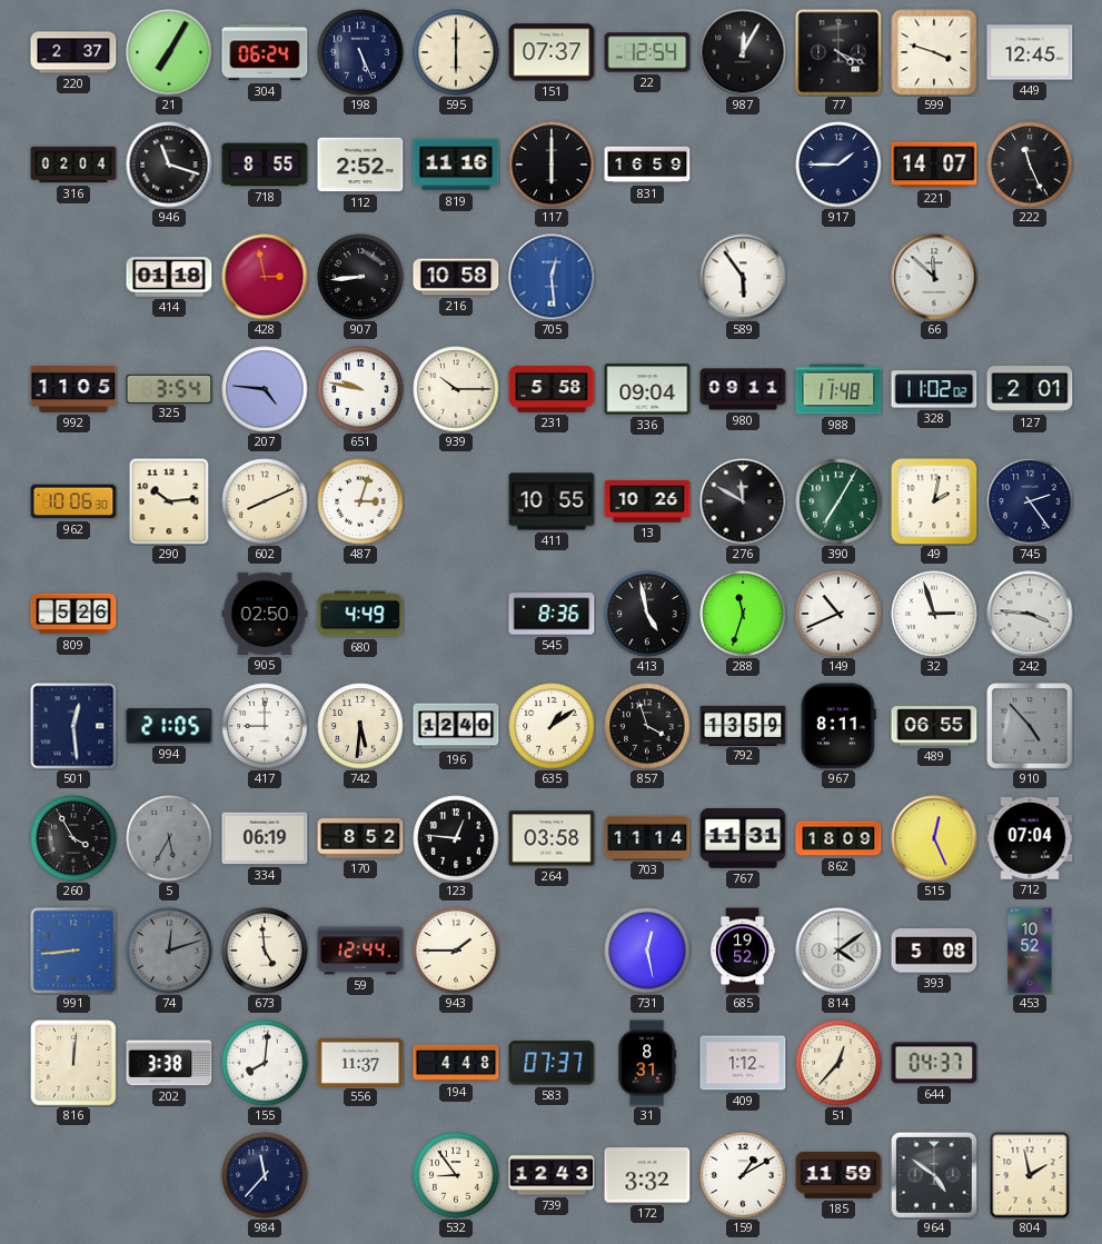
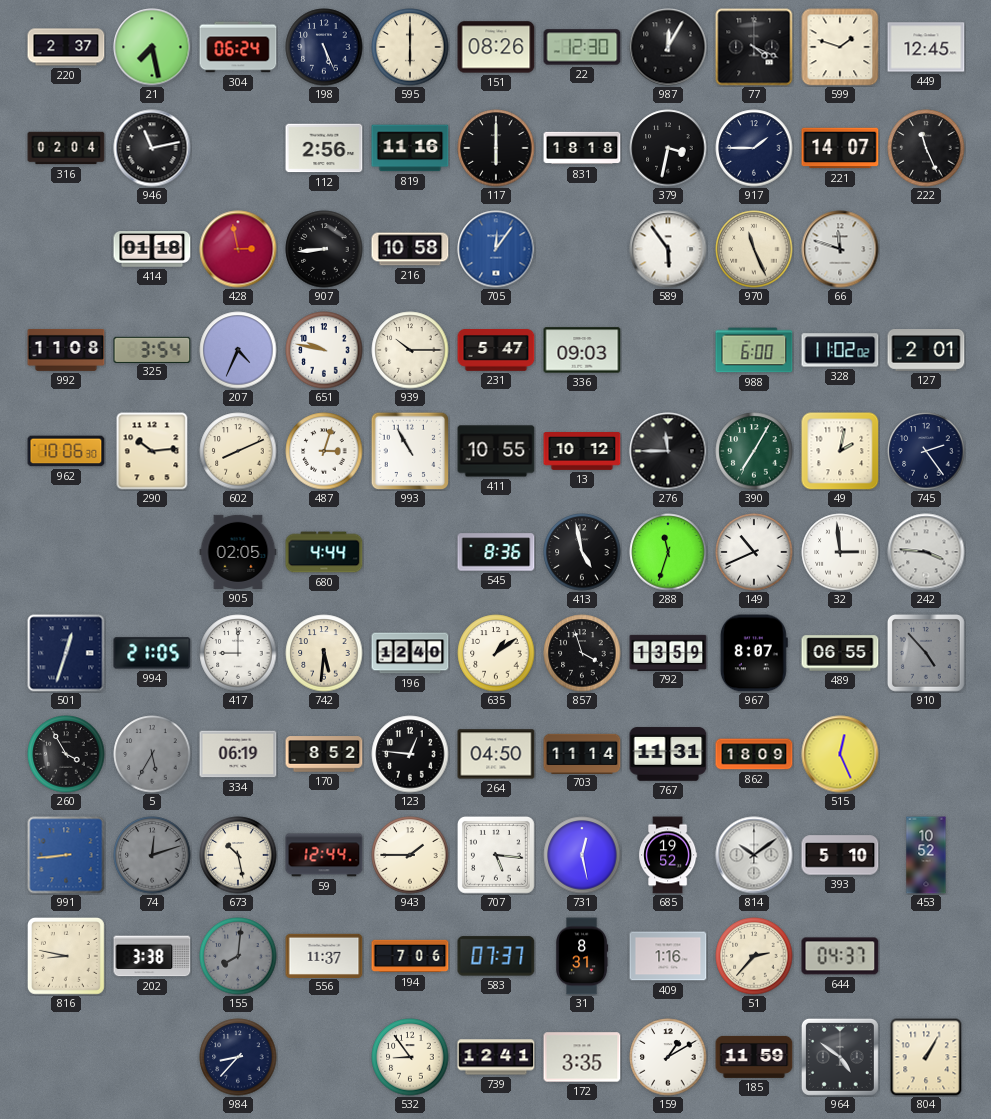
21: 7:05 -> 7:28 (152, 47)
151: 07:37 -> 08:26 (496, 47)
22: 12:54 -> 12:30 (582, 47)
599: 3:48 -> 1:48 (840, 47)
946: 11:18 -> 11:13 (152, 148)
718: 8:55 -> none (265, 165)
112: 2:52 -> 2:56 (324, 148)
831: 16:59 -> 18:18 (582, 148)
379: none -> 3:32 (668, 148)
705: 12:29 -> 12:06 (496, 249)
970: none -> 11:26 (754, 249)
66: 11:52 -> 11:48 (840, 249)
992: 11:05 -> 11:08 (66, 350)
207: 4:46 -> 4:34 (238, 350)
231: 5:58 -> 5:47 (496, 351)
336: 09:04 -> 09:03 (582, 350)
980: 09:11 -> none (743, 389)
988: 11:48 -> 6:00 (754, 350)
993: none -> 10:55 (410, 451)
13: 10:26 -> 10:12 (582, 452)
276: 11:50 -> 11:45 (668, 451)
809: 5:26 -> none (73, 614)
905: 02:50 -> 02:05 (238, 552)
680: 4:49 -> 4:44 (324, 552)
32: 2:57 -> 2:59 (840, 552)
501: 12:29 -> 12:33 (66, 653)
967: 8:11 -> 8:07 (754, 653)
264: 03:58 -> 04:50 (496, 754)
712: 07:04 -> none (1030, 838)
673: 4:59 -> 10:28 (238, 855)
707: none -> 5:16 (497, 856)
814: 4:09 -> 10:09 (754, 855)
393: 5:08 -> 5:10 (840, 855)
816: 12:01 -> 8:47 (67, 957)
155 dial: white -> grey (238, 956)
194: 4:48 -> 7:06 (410, 956)
409: 1:12 -> 1:16 (668, 956)
51: 12:37 -> 2:37 (754, 956)
984: 11:37 -> 8:37 (238, 1057)
739: 12:43 -> 12:41 (496, 1057)
172: 3:32 -> 3:35 (582, 1057)
804: 1:58 -> 1:05 (926, 1057)
